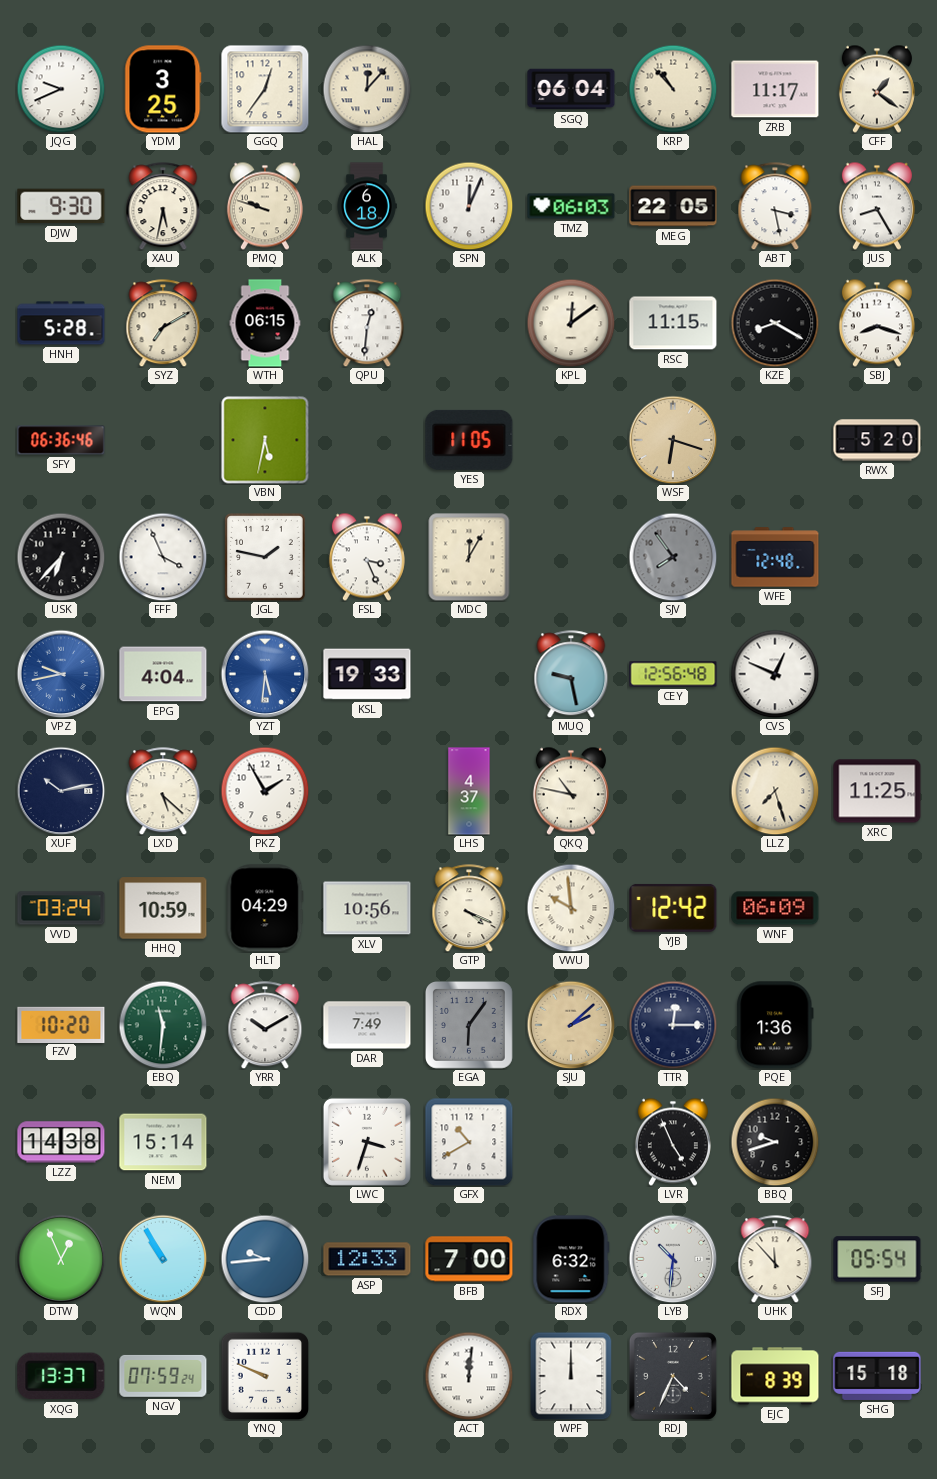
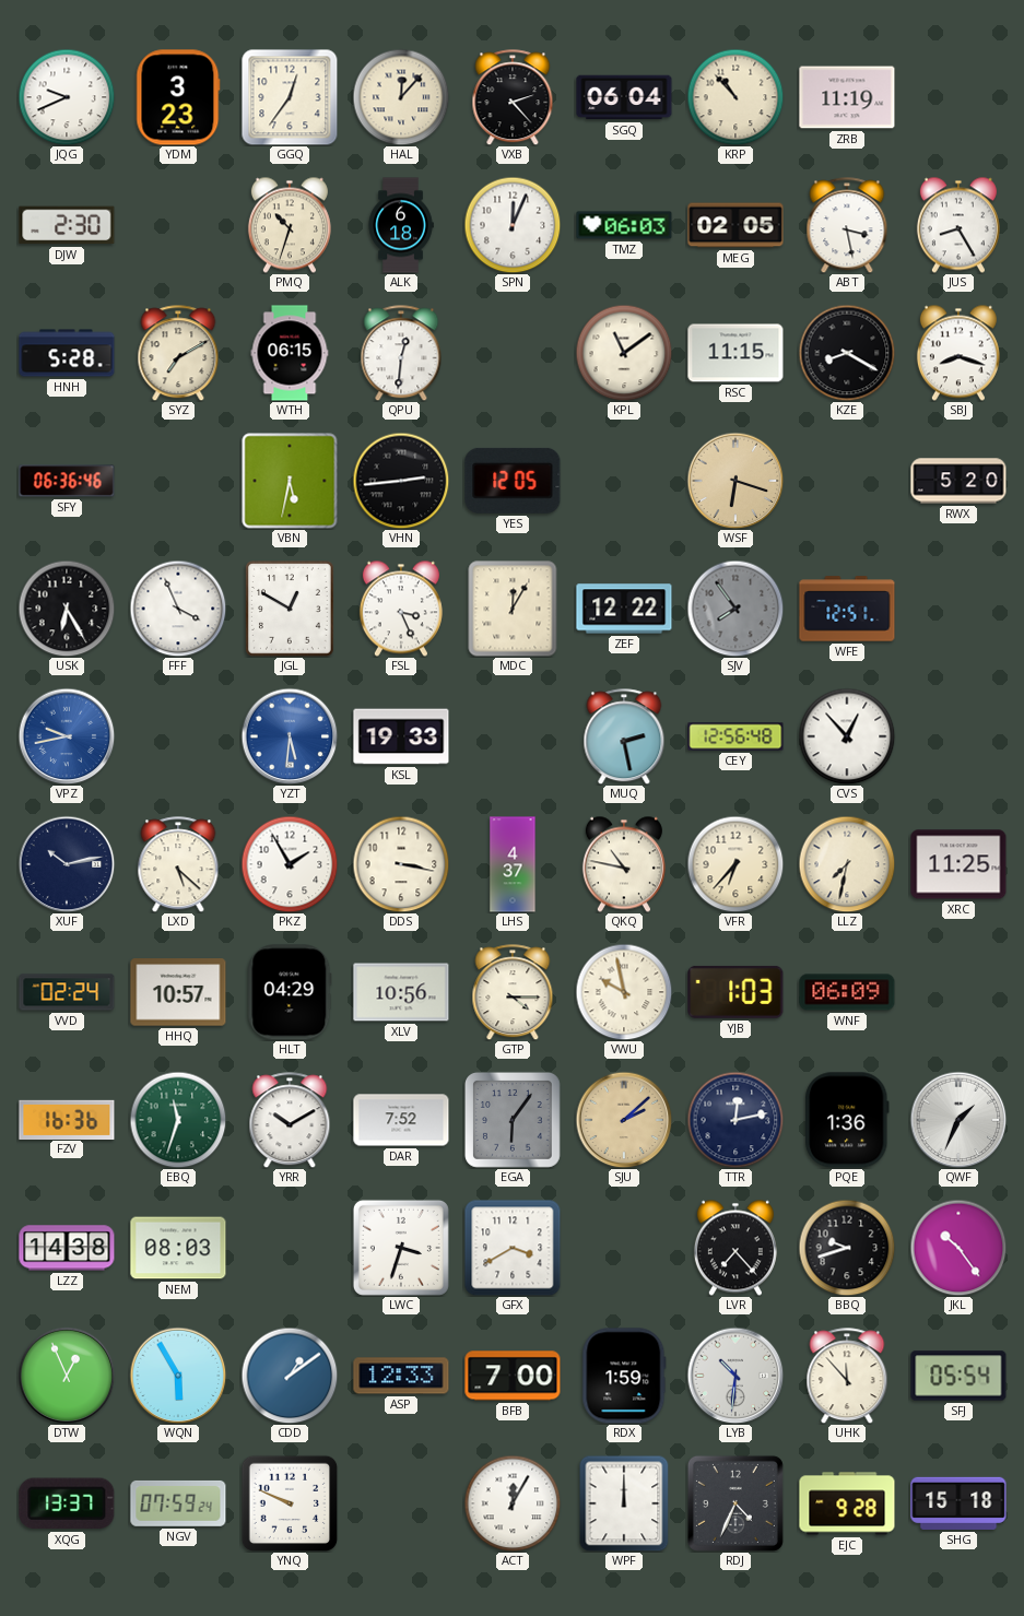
YDM: 3:25 -> 3:23 (178, 97)
VXB: none -> 2:23 (513, 97)
ZRB: 11:17 -> 11:19 (847, 97)
CFF: 1:21 -> none (877, 89)
DJW: 9:30 -> 2:30 (67, 225)
XAU: 5:32 -> none (163, 206)
PMQ: 9:48 -> 10:33 (290, 225)
MEG: 22:05 -> 02:05 (735, 225)
KPL: 12:09 -> 11:09 (624, 353)
VHN: none -> 2:44 (401, 481)
YES: 11:05 -> 12:05 (513, 481)
USK: 6:37 -> 6:25 (67, 609)
JGL: 1:47 -> 12:50 (291, 610)
ZEF: none -> 12:22 (624, 609)
WFE: 12:48 -> 12:51 (847, 609)
EPG: 4:04 -> none (163, 674)
MUQ: 9:28 -> 2:28 (624, 736)
CVS: 12:49 -> 12:53 (847, 736)
DDS: none -> 3:17 (401, 864)
VFR: none -> 6:37 (735, 864)
LLZ: 7:27 -> 7:32 (847, 864)
VVD: 03:24 -> 02:24 (67, 992)
HHQ: 10:59 -> 10:57 (178, 992)
GTP: 4:19 -> 4:15 (513, 992)
VWU: 9:59 -> 9:58 (624, 992)
YJB: 12:42 -> 1:03 (735, 992)
FZV: 10:20 -> 16:36 (67, 1119)
EBQ: 11:31 -> 11:33 (178, 1120)
DAR: 7:49 -> 7:52 (401, 1120)
TTR: 12:15 -> 12:13 (735, 1120)
QWF: none -> 1:34 (958, 1120)
NEM: 15:14 -> 08:03 (178, 1248)
GFX: 10:40 -> 3:40 (513, 1248)
LVR: 4:56 -> 7:23 (735, 1248)
JKL: none -> 10:24 (958, 1248)
WQN: 10:55 -> 5:55 (178, 1376)
CDD: 9:44 -> 1:09 (290, 1376)
RDX: 6:32 -> 1:59 (624, 1376)
ACT: 12:01 -> 12:05 (513, 1503)
EJC: 8:39 -> 9:28 (847, 1503)
